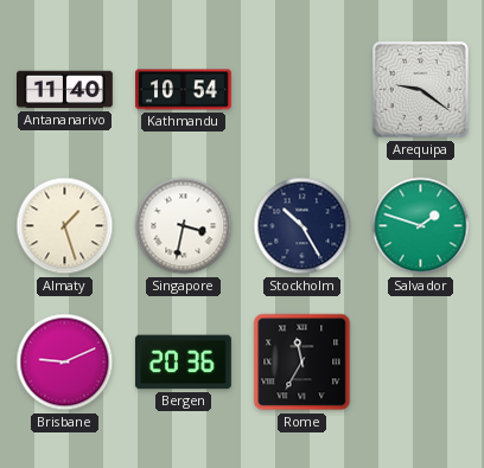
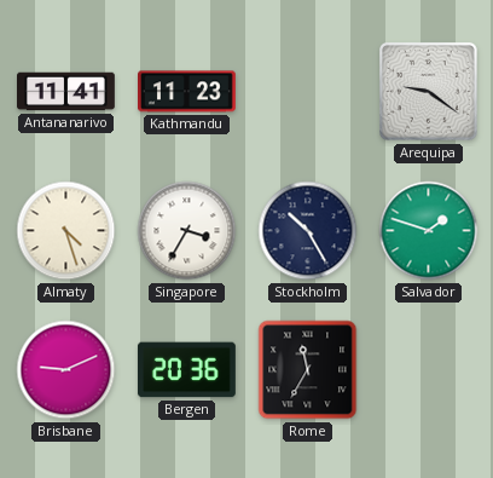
Antananarivo: 11:40 -> 11:41 (66, 92)
Kathmandu: 10:54 -> 11:23 (187, 92)
Almaty: 1:27 -> 4:27 (66, 231)
Singapore: 3:32 -> 3:35 (187, 231)
